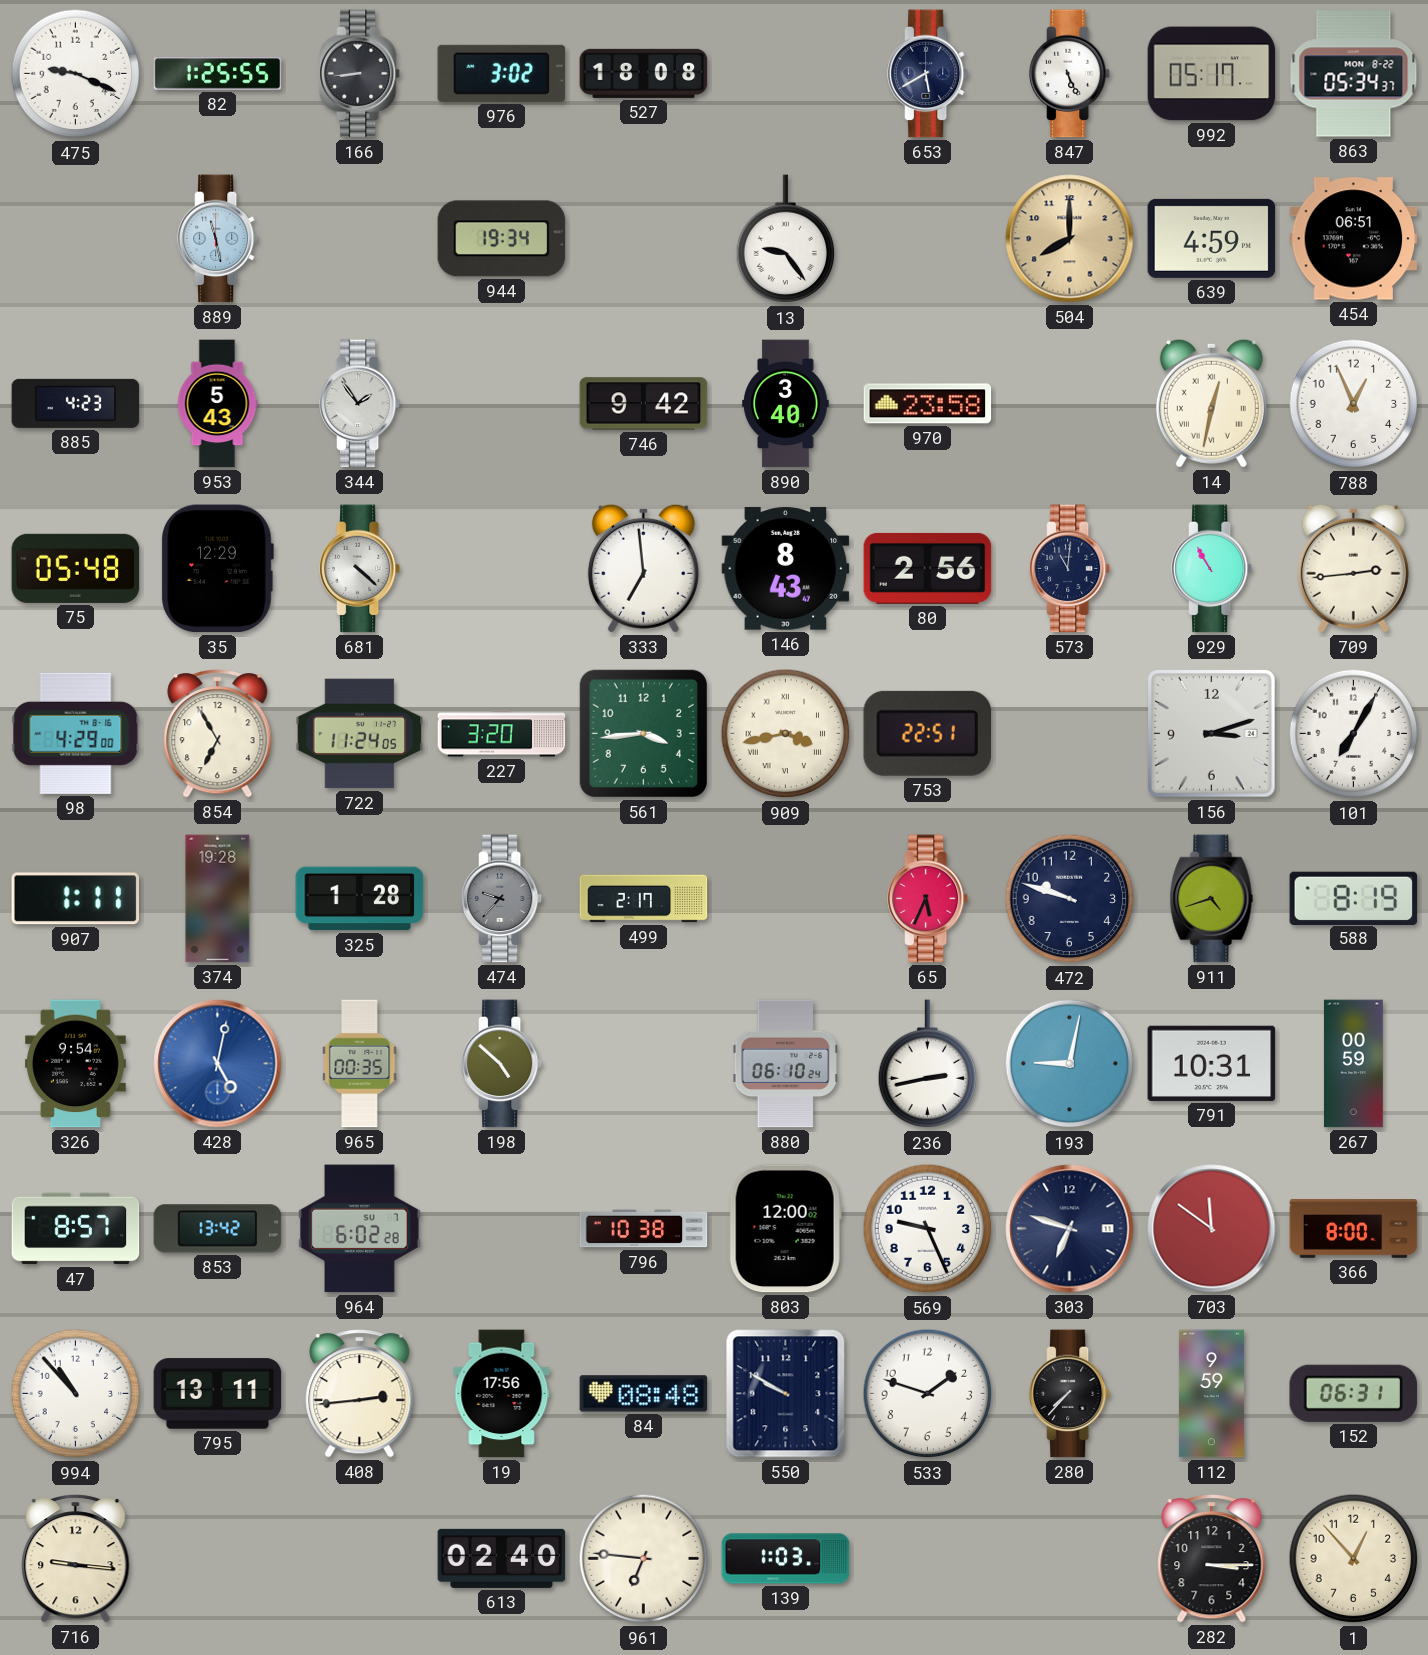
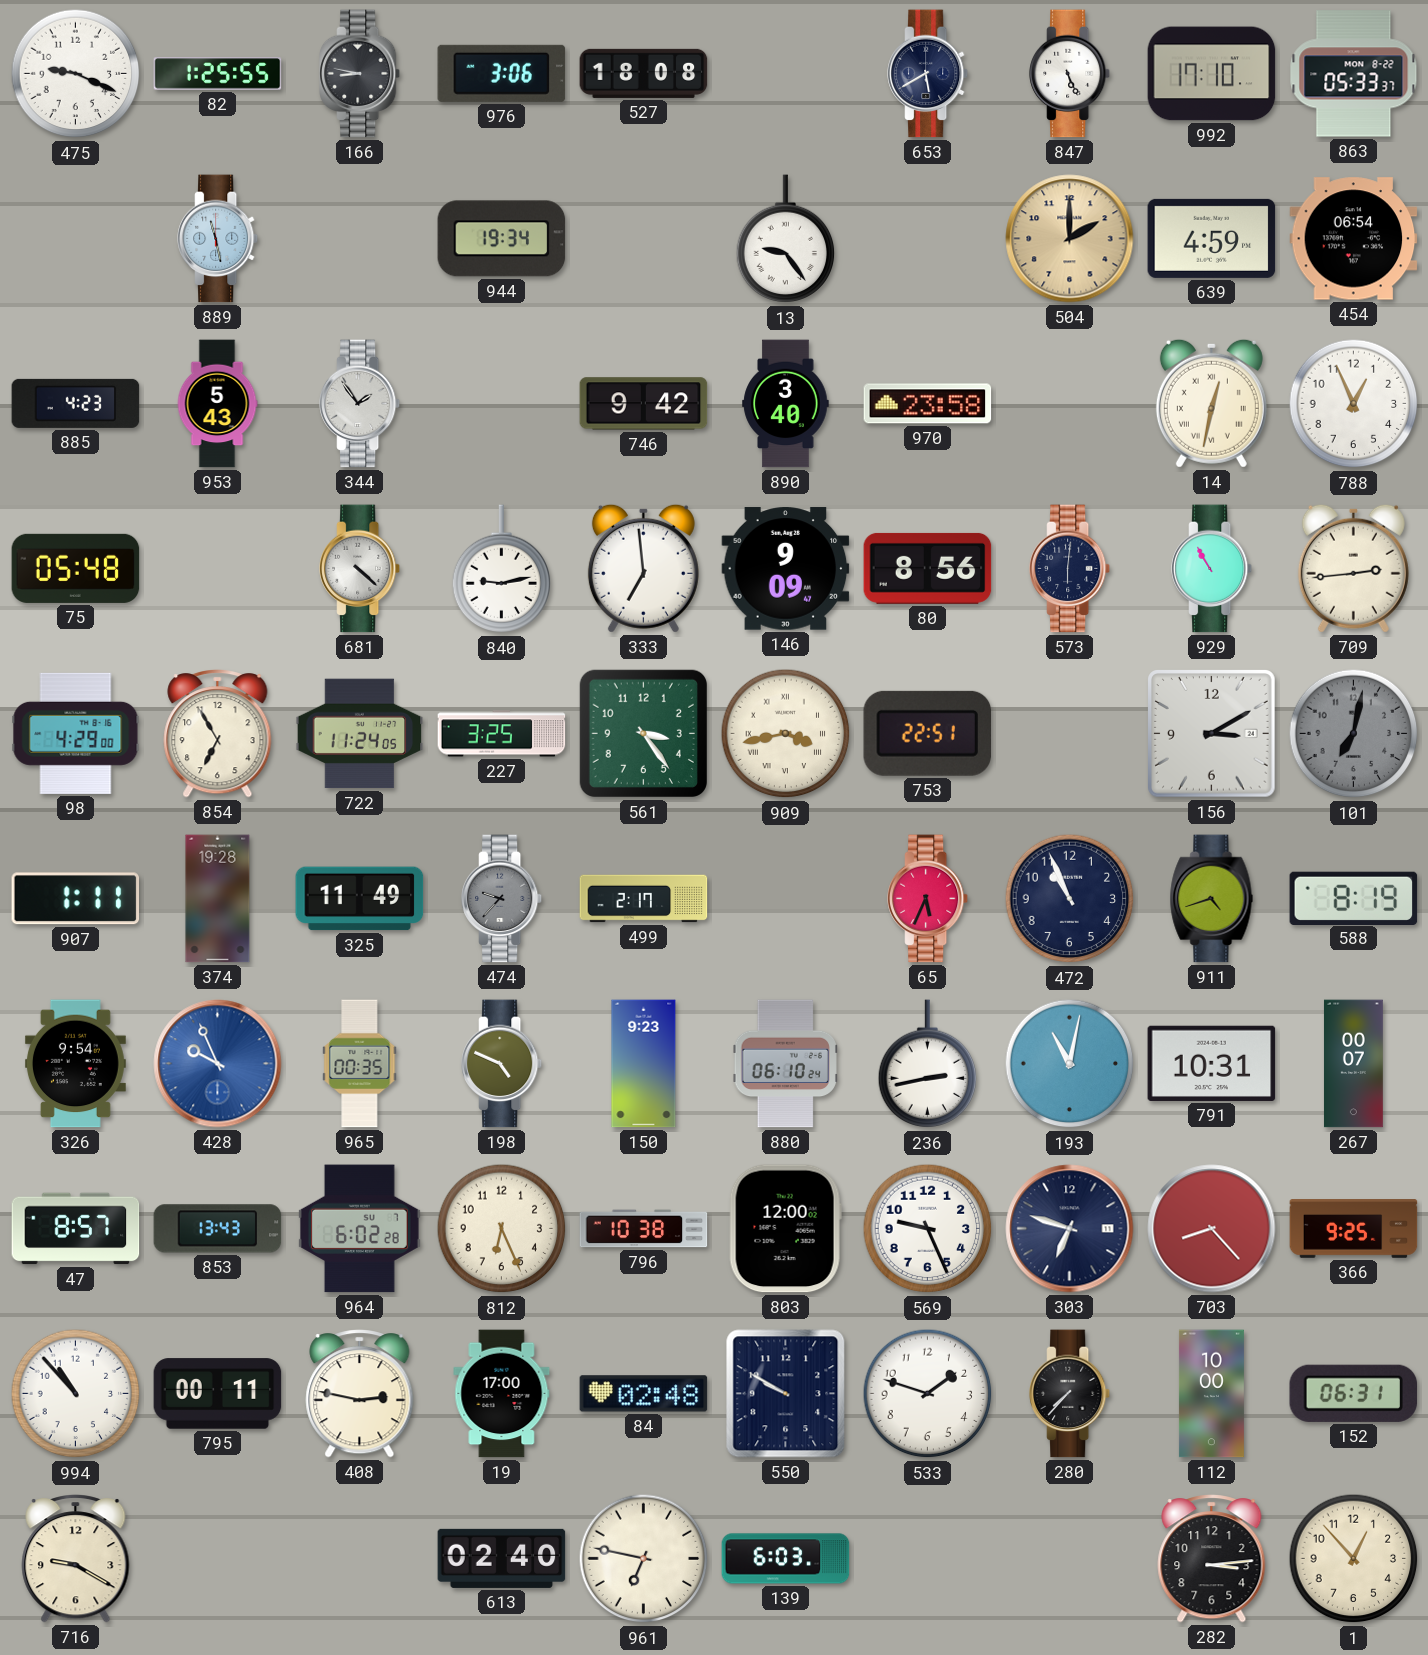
166: 8:44 -> 8:47 (360, 74)
976: 3:02 -> 3:06 (502, 73)
992: 05:17 -> 17:10 (1212, 74)
863: 05:34 -> 05:33 (1354, 74)
504: 8:00 -> 2:00 (1070, 239)
454: 06:51 -> 06:54 (1354, 239)
35: 12:29 -> none (217, 569)
840: none -> 9:13 (502, 569)
146: 8:43 -> 9:09 (786, 569)
80: 2:56 -> 8:56 (928, 568)
573: 11:01 -> 6:01 (1070, 569)
227: 3:20 -> 3:25 (502, 734)
561: 3:44 -> 3:24 (643, 733)
156: 3:12 -> 3:10 (1212, 734)
101: 7:05 -> 7:02 (1354, 734)
101 dial: white -> grey (1354, 734)
325: 1:28 -> 11:49 (360, 899)
472: 9:48 -> 10:56 (1070, 899)
428: 5:02 -> 9:56 (218, 1064)
198: 4:52 -> 4:49 (502, 1064)
150: none -> 9:23 (644, 1064)
193: 9:02 -> 11:02 (1070, 1064)
267: 00:59 -> 00:07 (1353, 1064)
853: 13:42 -> 13:43 (218, 1229)
812: none -> 6:26 (502, 1229)
703: 11:51 -> 8:23 (1212, 1229)
366: 8:00 -> 9:25 (1354, 1229)
795: 13:11 -> 00:11 (218, 1394)
408: 2:44 -> 2:47 (360, 1394)
19: 17:56 -> 17:00 (502, 1394)
84: 08:48 -> 02:48 (644, 1394)
112: 9:59 -> 10:00 (1211, 1394)
716: 9:16 -> 9:20 (76, 1559)
961: 6:46 -> 6:47 (644, 1559)
139: 1:03 -> 6:03 (786, 1559)
282: 3:15 -> 3:14 (1212, 1559)
